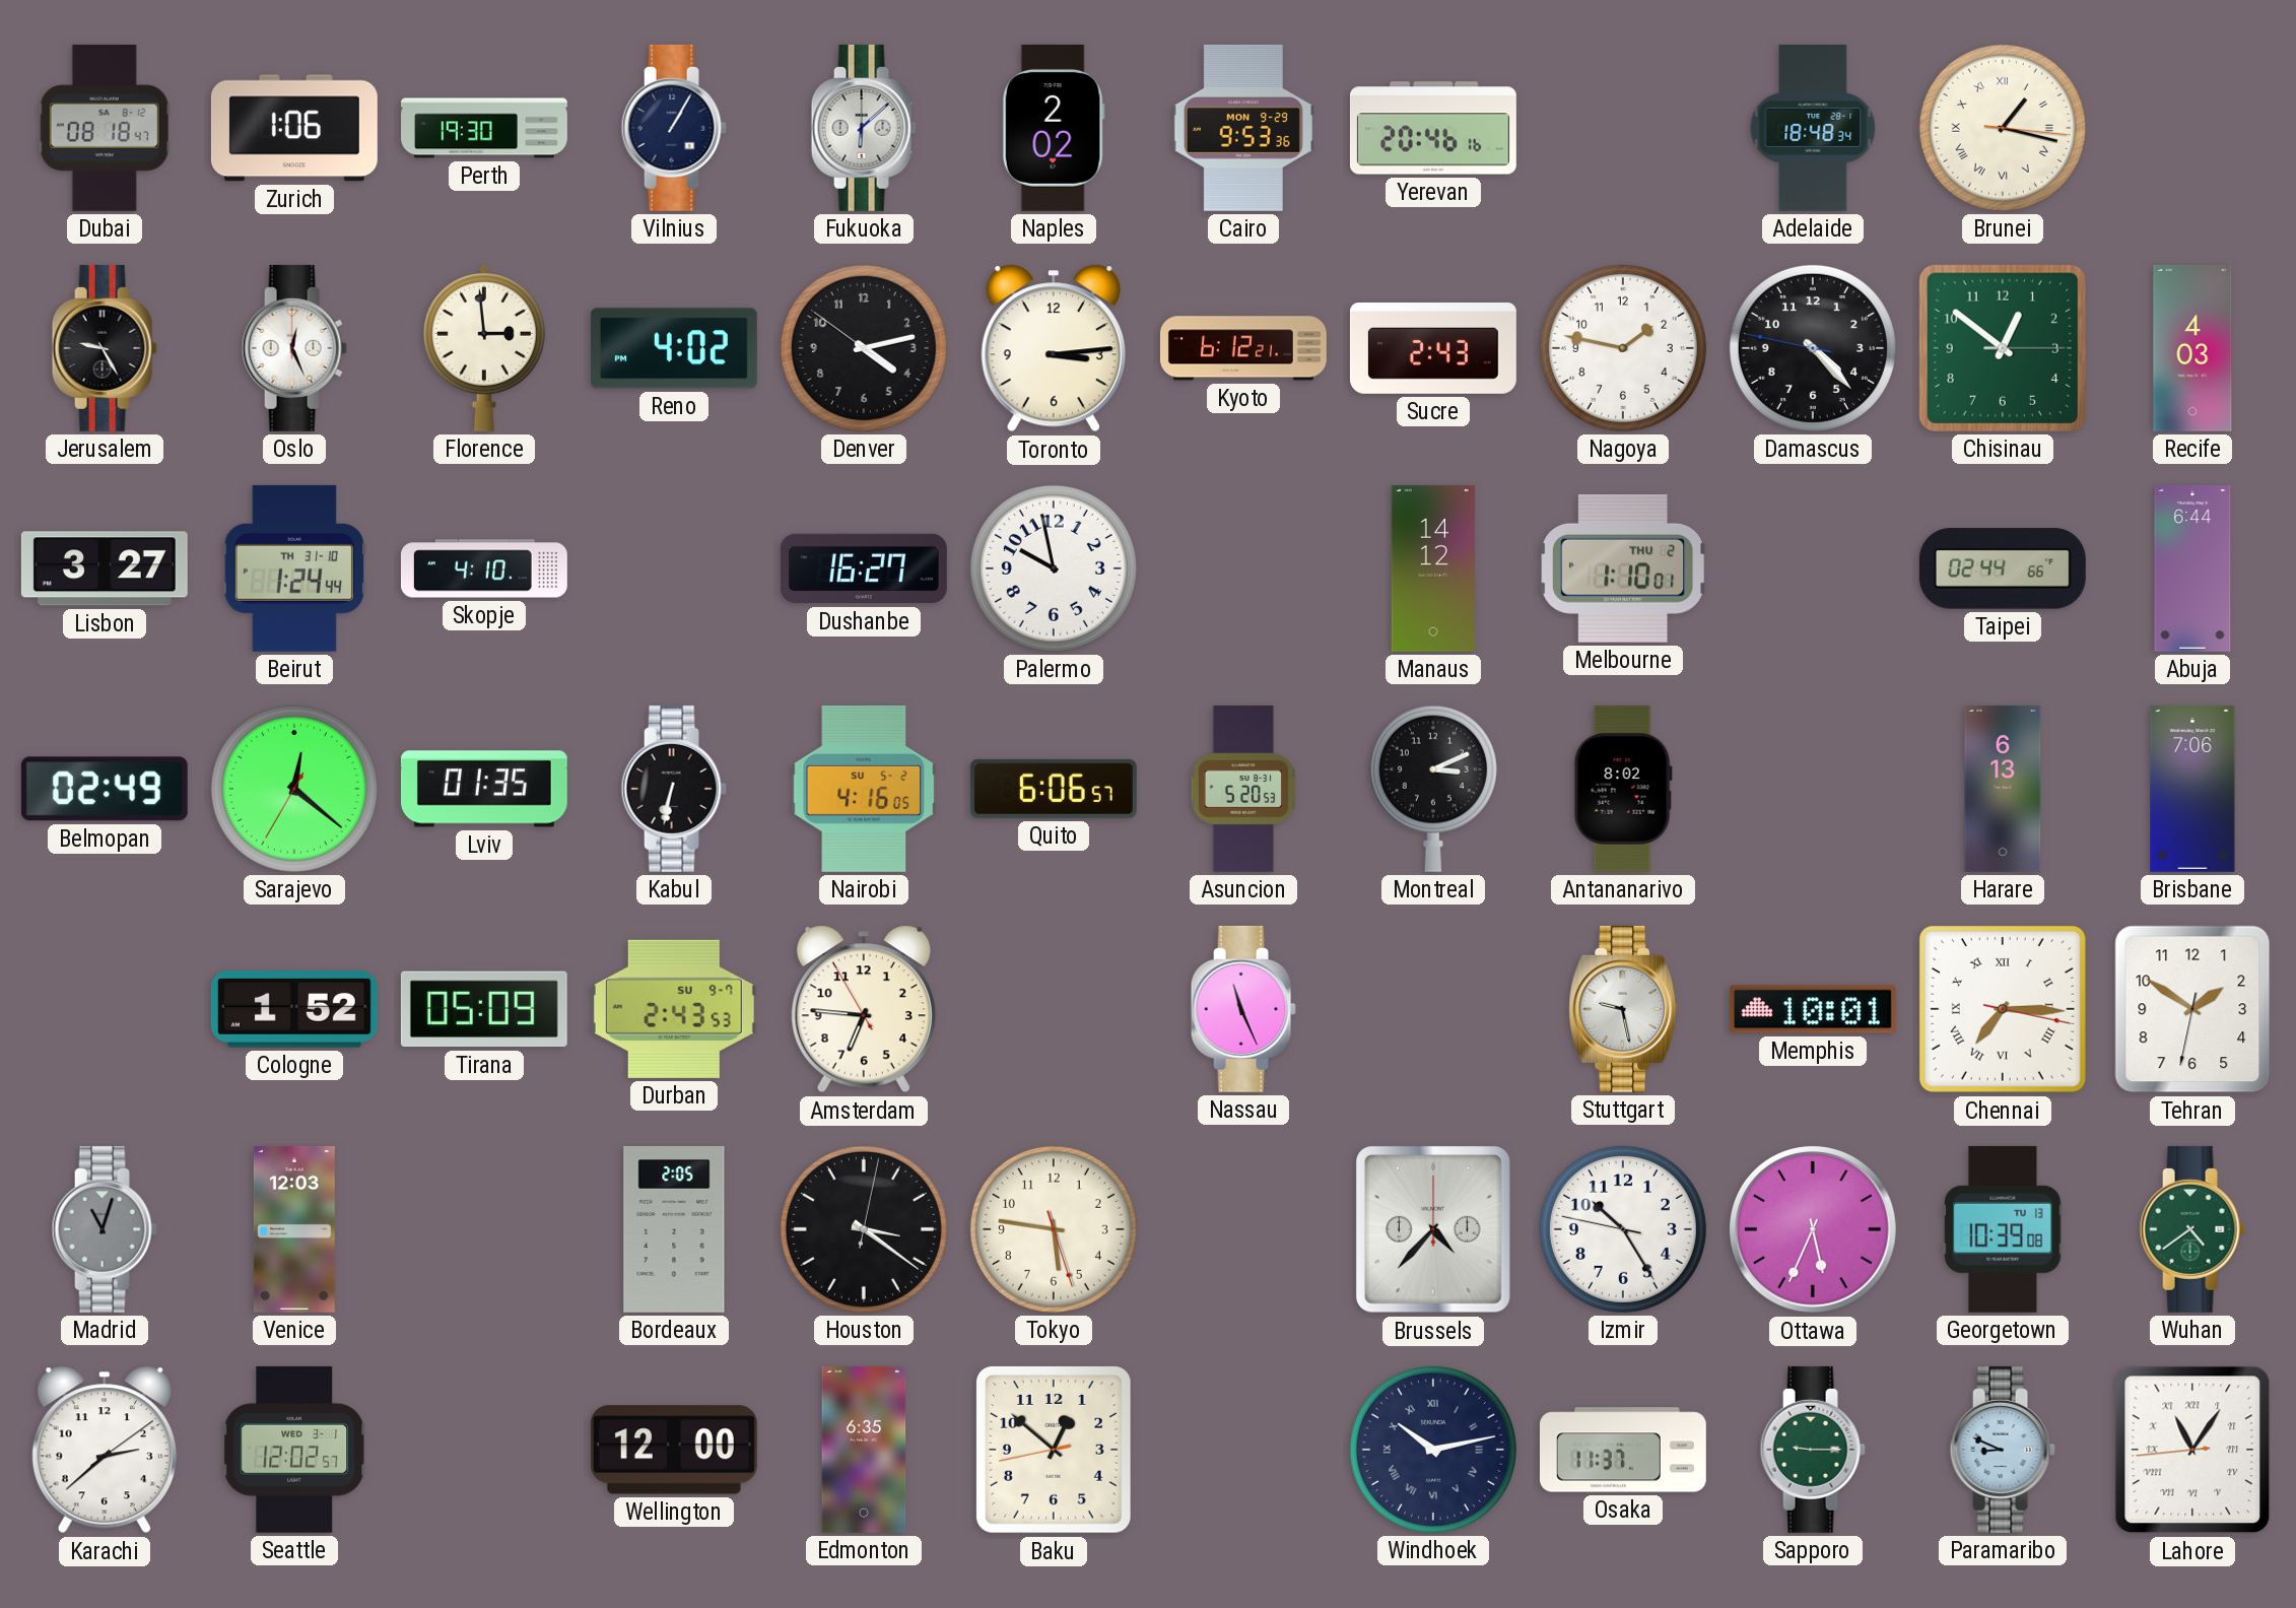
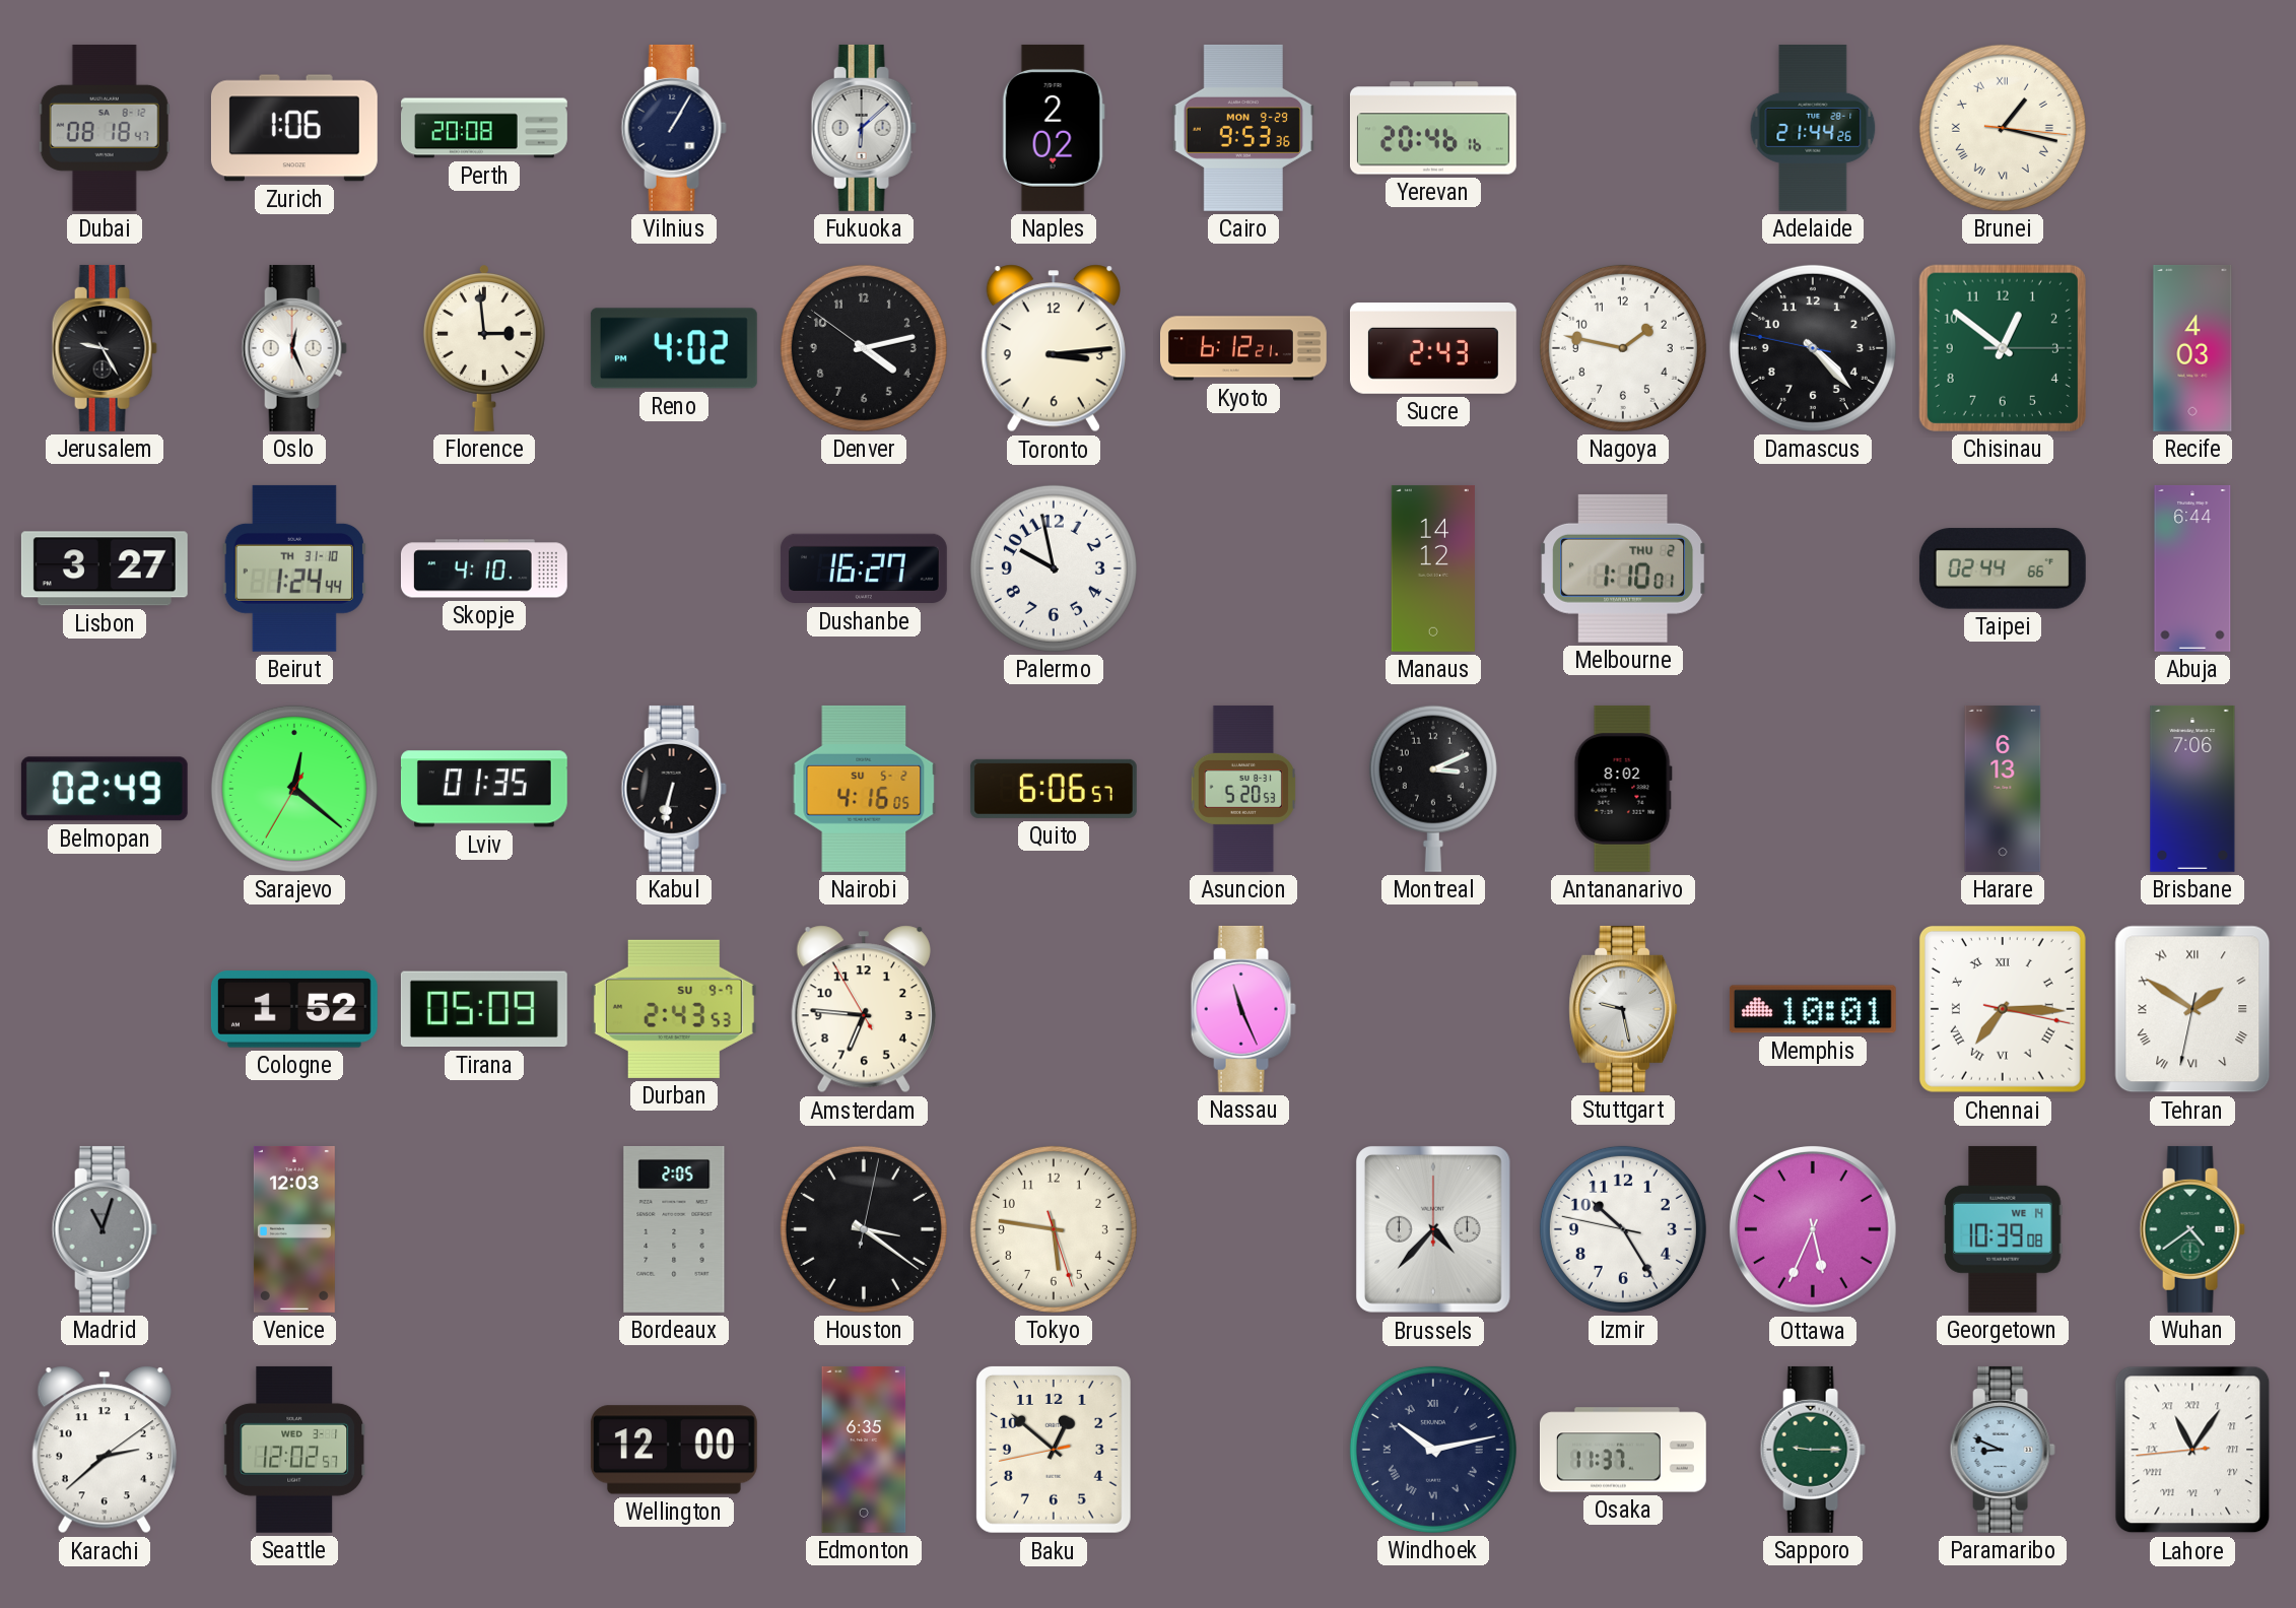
Perth: 19:30 -> 20:08 (485, 128)
Adelaide: 18:48 -> 21:44 (1813, 128)
Tehran numerals: Arabic -> Roman (2192, 1009)
Georgetown date: TU 13 -> WE 14 (2003, 1229)
